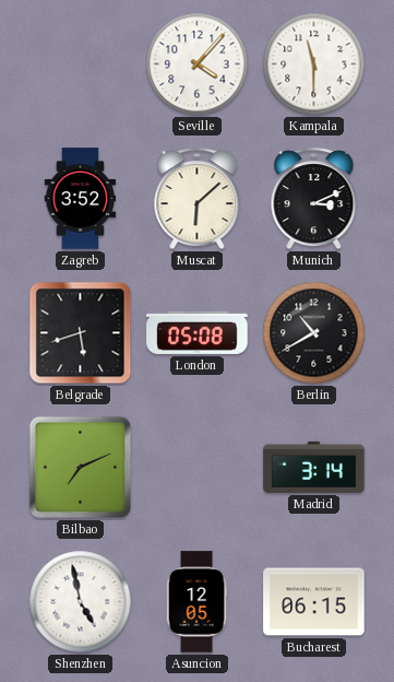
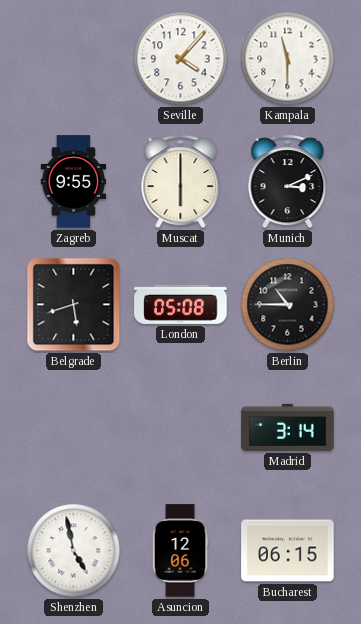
Zagreb: 3:52 -> 9:55 (74, 182)
Muscat: 6:08 -> 6:00 (181, 182)
Berlin: 10:40 -> 10:45 (288, 305)
Bilbao: 7:11 -> none (81, 468)
Asuncion: 12:05 -> 12:06 (180, 551)
